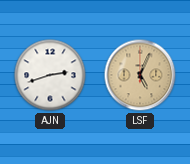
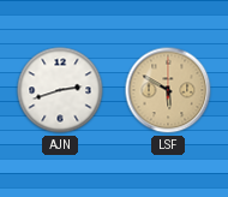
LSF: 5:04 -> 5:50 (168, 90)
